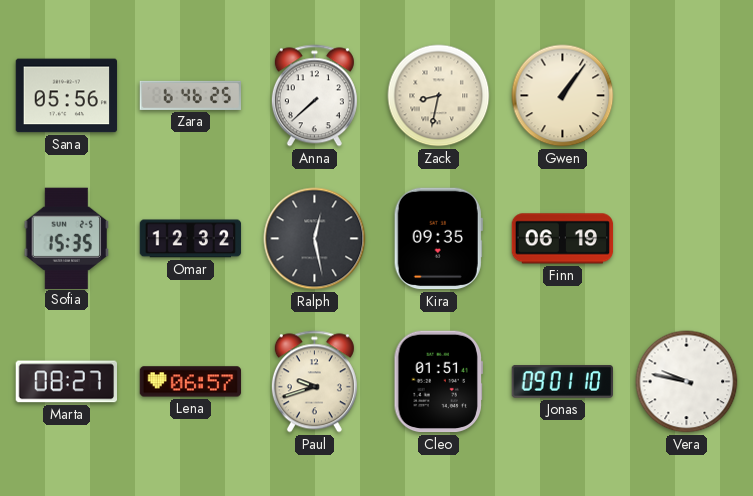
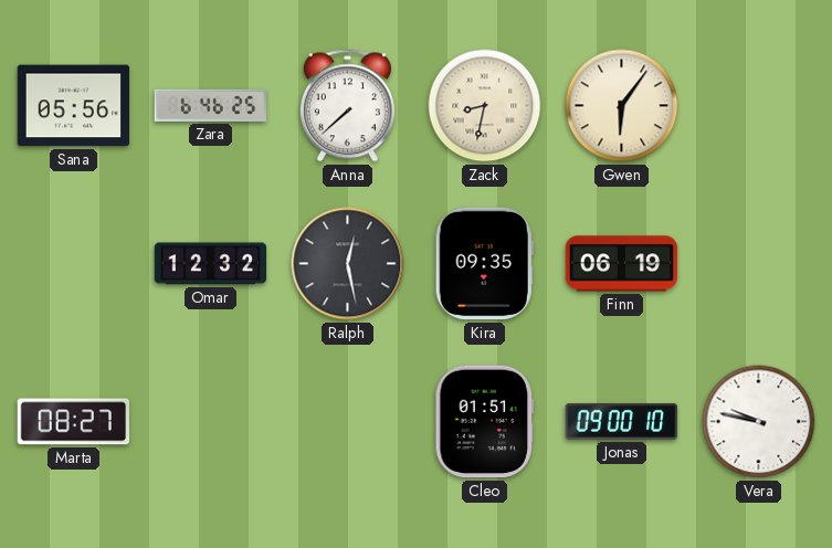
Gwen: 1:06 -> 6:06 (622, 106)
Sofia: 15:35 -> none (66, 238)
Lena: 06:57 -> none (191, 382)
Paul: 9:42 -> none (314, 382)
Jonas: 09:01 -> 09:00 (621, 422)
